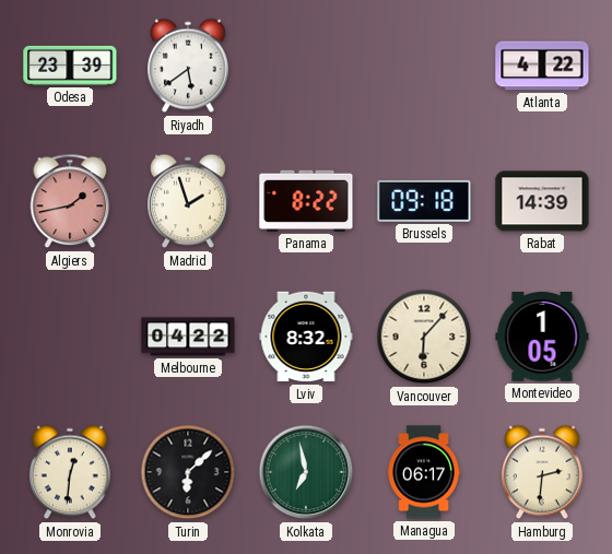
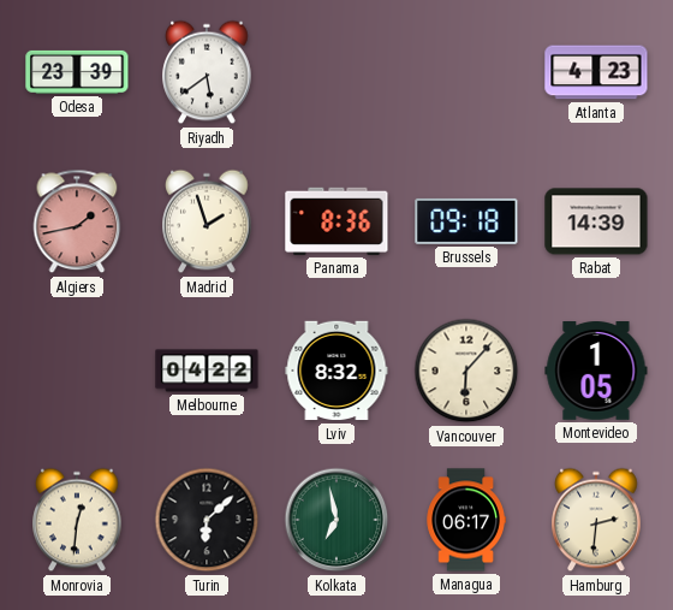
Atlanta: 4:22 -> 4:23 (596, 72)
Panama: 8:22 -> 8:36 (336, 221)
